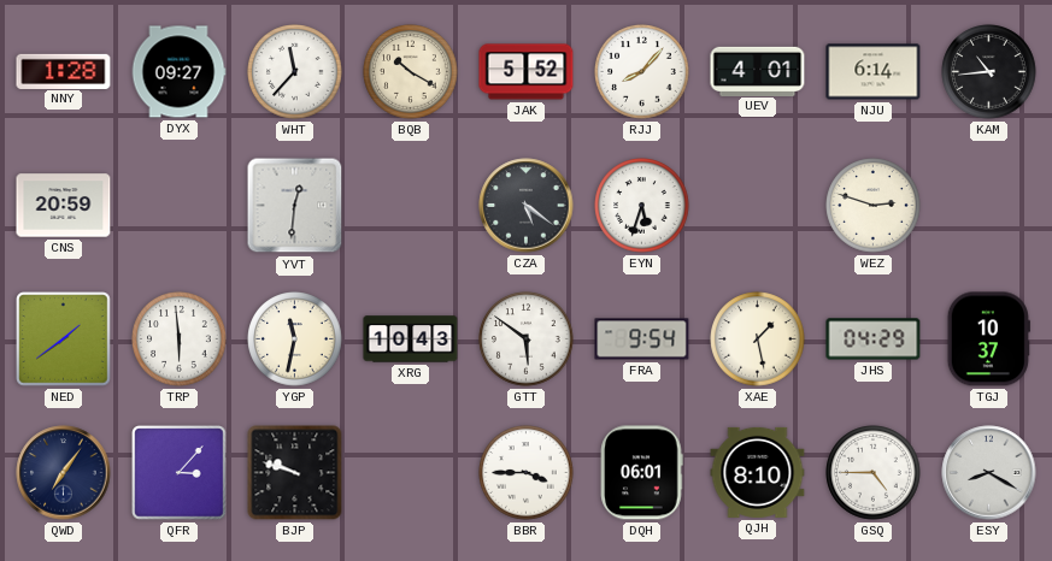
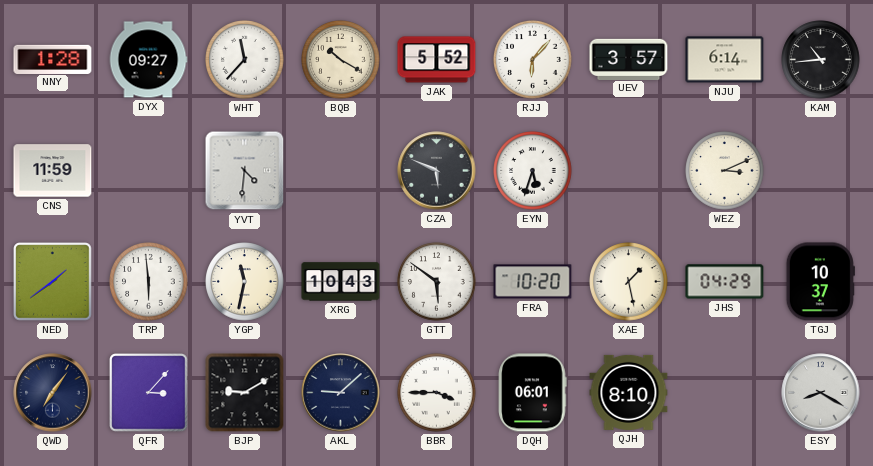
RJJ: 8:07 -> 6:07 (533, 60)
UEV: 4:01 -> 3:57 (629, 59)
CNS: 20:59 -> 11:59 (53, 171)
YVT: 12:31 -> 4:31 (245, 171)
CZA: 5:21 -> 5:49 (437, 171)
WEZ: 2:48 -> 3:11 (725, 171)
FRA: 9:54 -> 10:20 (533, 282)
BJP: 9:48 -> 9:10 (245, 393)
AKL: none -> 9:08 (341, 393)
GSQ: 4:45 -> none (874, 473)
